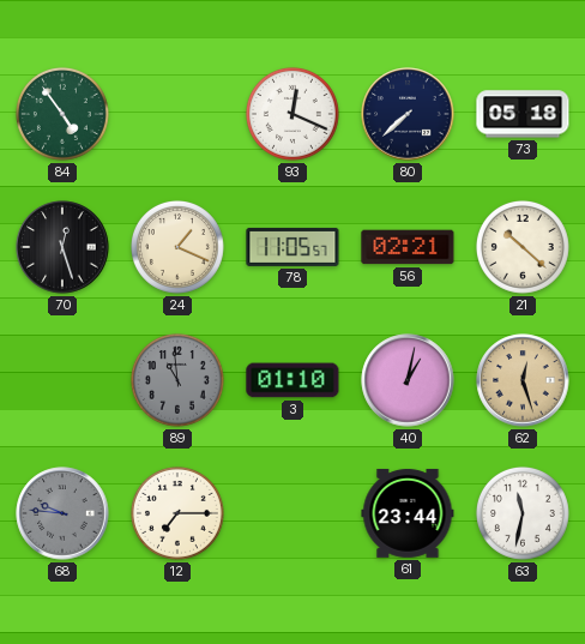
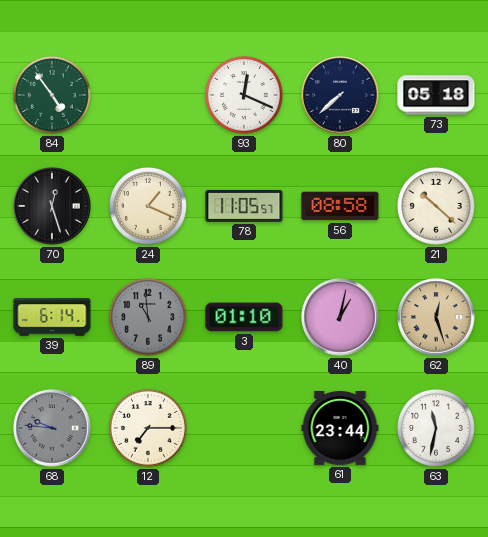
56: 02:21 -> 08:58 (340, 206)
39: none -> 6:14 (52, 317)
